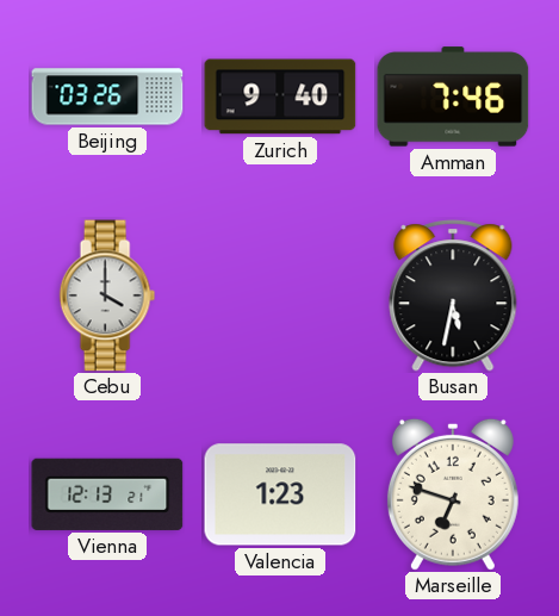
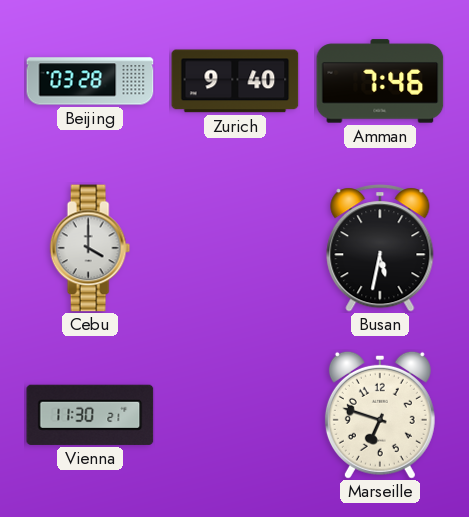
Beijing: 03:26 -> 03:28 (90, 81)
Vienna: 12:13 -> 11:30 (90, 415)
Valencia: 1:23 -> none (280, 494)
